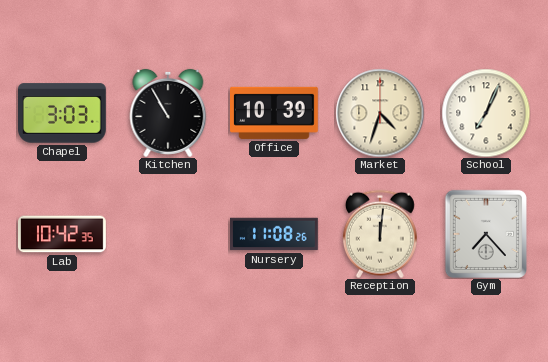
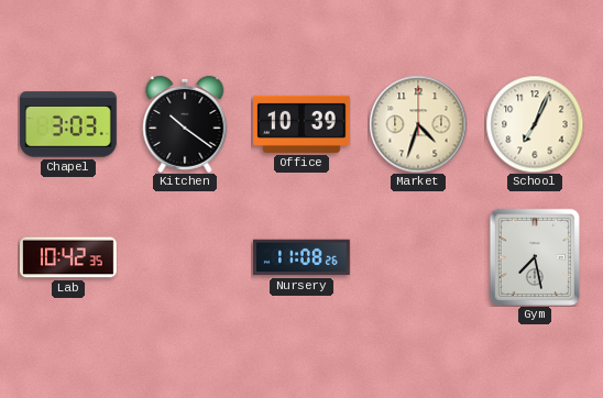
Kitchen: 10:55 -> 10:21 (185, 124)
Reception: 12:01 -> none (380, 234)
Gym: 7:23 -> 7:28 (535, 257)
